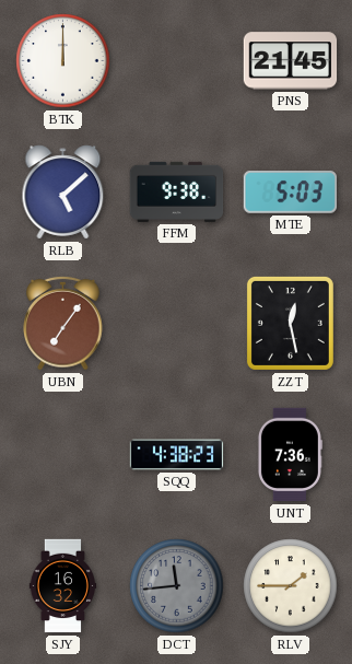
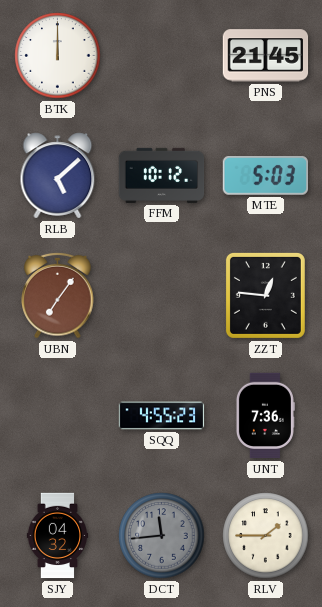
FFM: 9:38 -> 10:12 (162, 175)
ZZT: 12:28 -> 12:46 (265, 295)
SQQ: 4:38 -> 4:55 (162, 416)
SJY: 16:32 -> 04:32 (58, 536)
